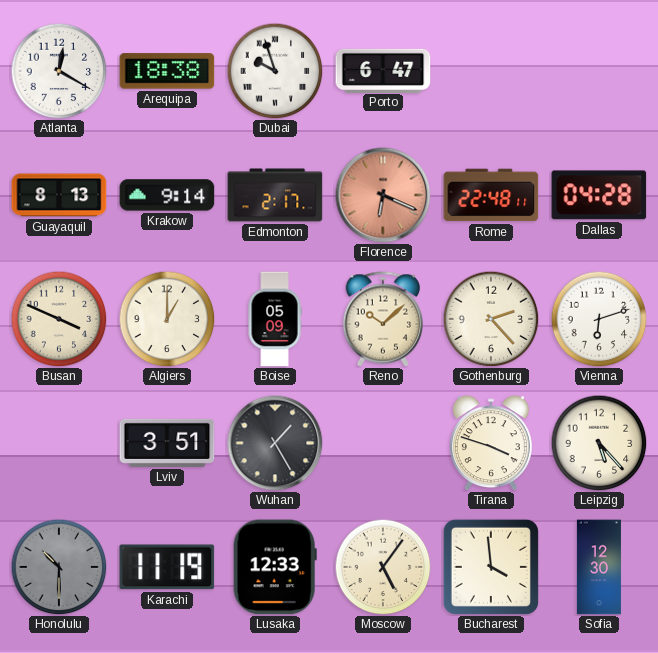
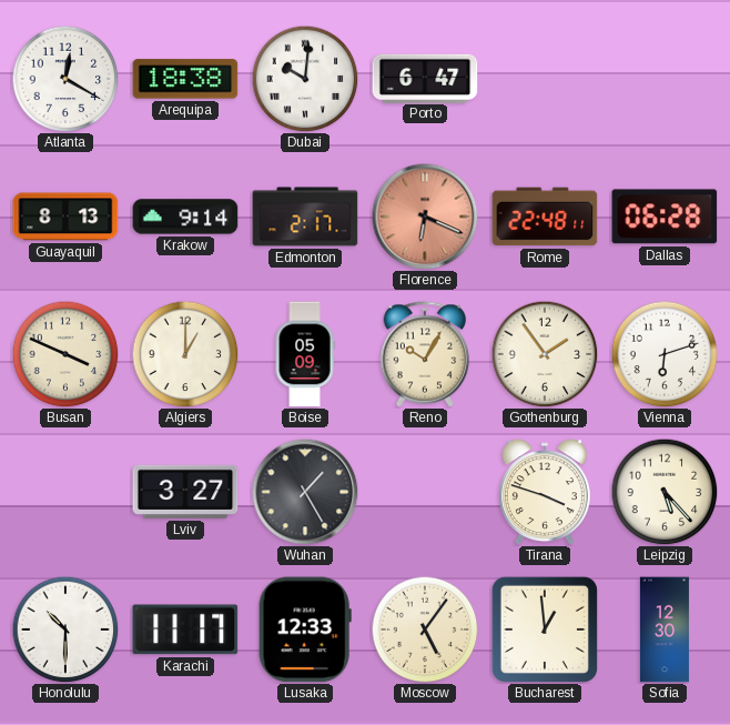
Dubai: 9:57 -> 10:01 (305, 79)
Dallas: 04:28 -> 06:28 (665, 217)
Reno: 10:08 -> 10:05 (425, 354)
Gothenburg: 2:23 -> 1:54 (545, 354)
Lviv: 3:51 -> 3:27 (185, 492)
Honolulu dial: grey -> white (65, 630)
Karachi: 11:19 -> 11:17 (185, 630)
Bucharest: 3:59 -> 12:59 (545, 630)
